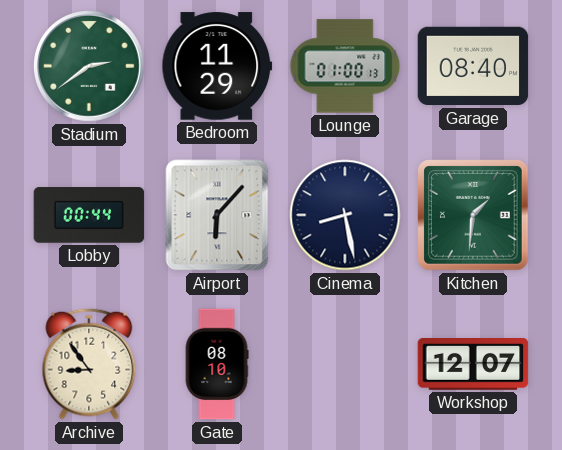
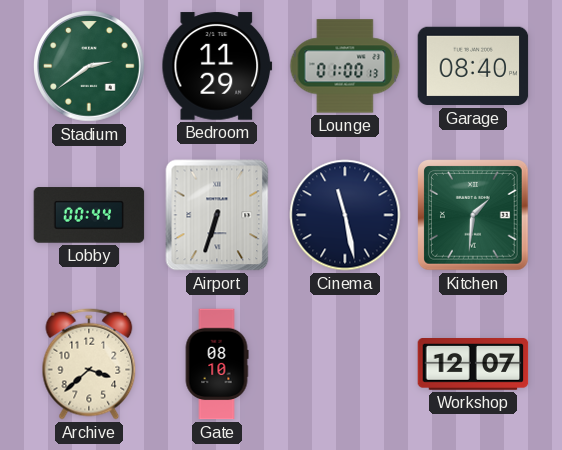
Airport: 6:07 -> 6:33 (217, 215)
Cinema: 8:28 -> 11:28 (345, 215)
Archive: 8:54 -> 3:38 (89, 364)
